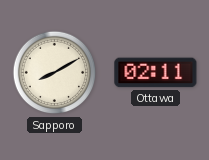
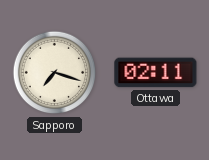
Sapporo: 8:10 -> 7:18 (55, 73)
